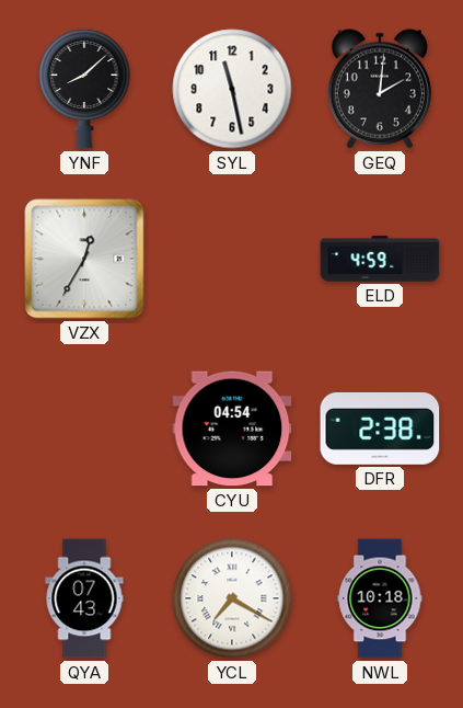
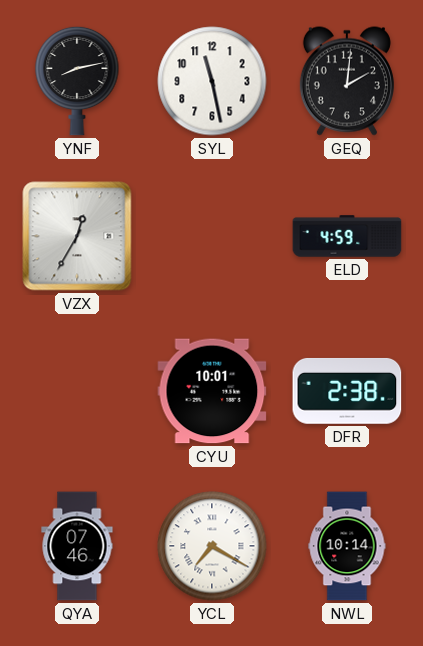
YNF: 8:08 -> 8:13 (77, 81)
CYU: 04:54 -> 10:01 (212, 391)
QYA: 07:43 -> 07:46 (77, 546)
NWL: 10:18 -> 10:14 (347, 546)
